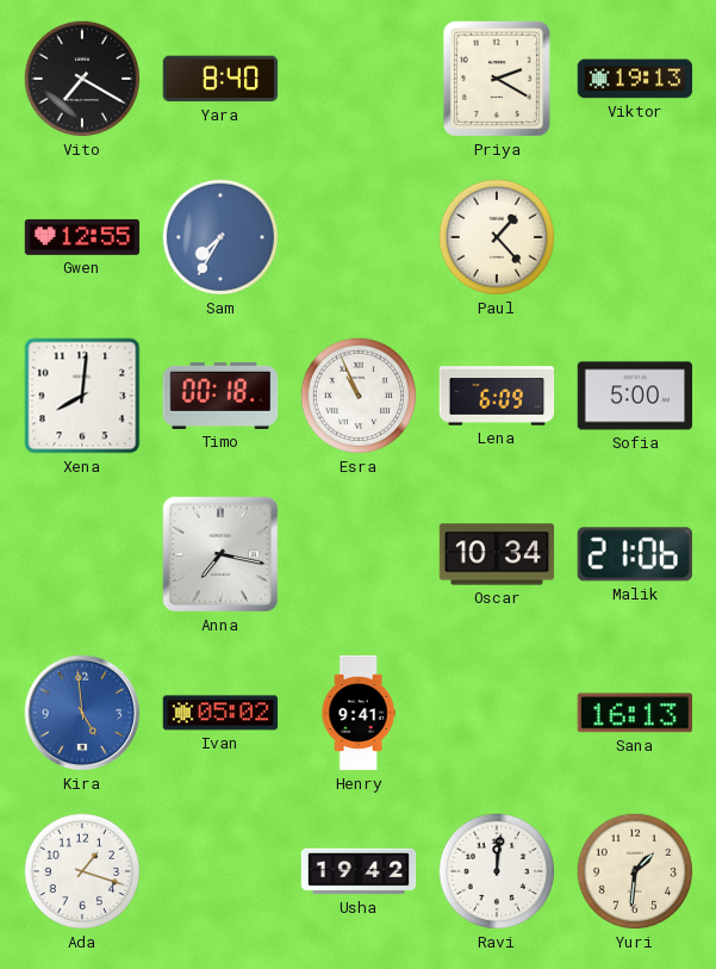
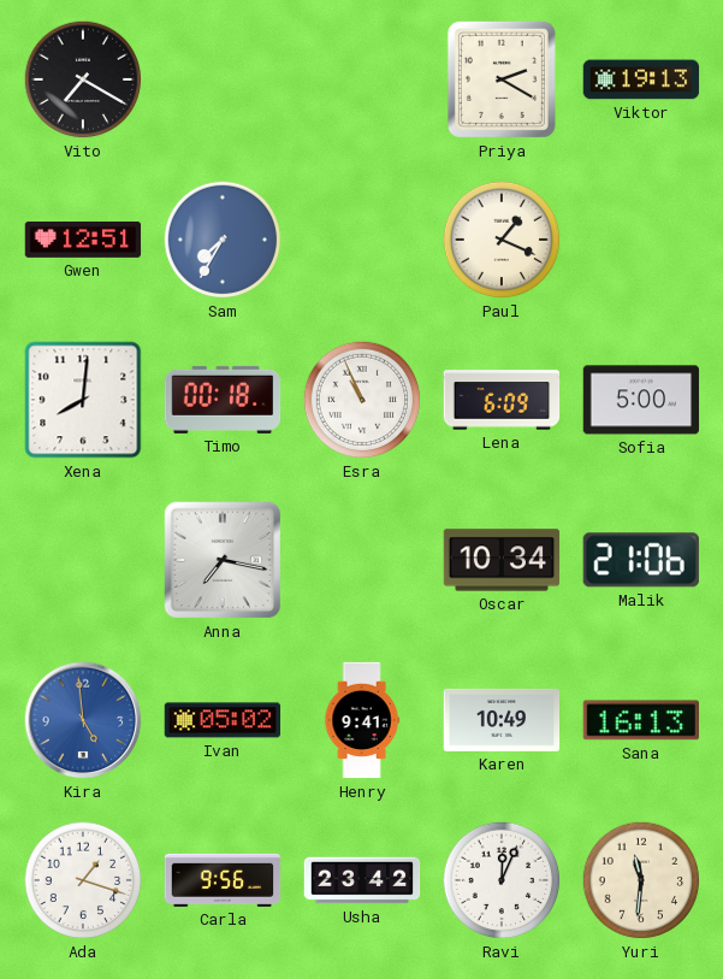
Yara: 8:40 -> none (220, 79)
Gwen: 12:55 -> 12:51 (83, 240)
Paul: 1:23 -> 1:19 (502, 240)
Karen: none -> 10:49 (502, 720)
Carla: none -> 9:56 (223, 880)
Usha: 19:42 -> 23:42 (362, 880)
Ravi: 12:01 -> 12:04 (502, 880)
Yuri: 1:31 -> 11:31 (641, 880)
